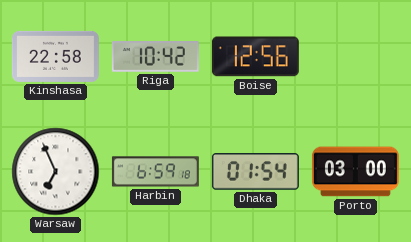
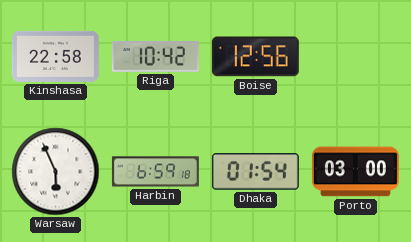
Warsaw: 6:56 -> 5:56 (56, 172)
